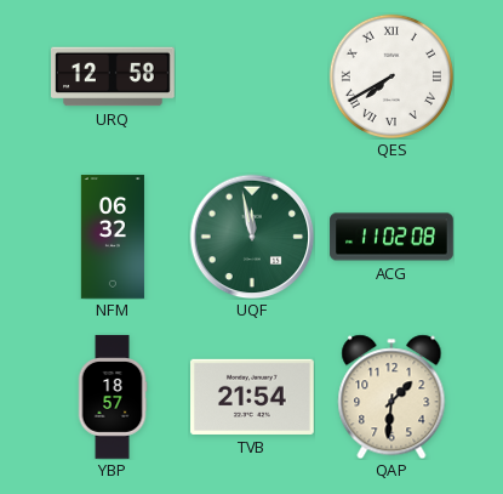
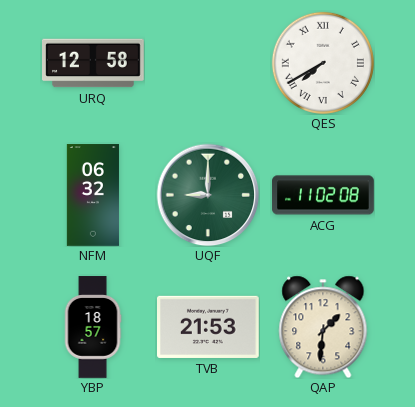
UQF: 11:58 -> 9:00 (208, 195)
TVB: 21:54 -> 21:53 (209, 327)
